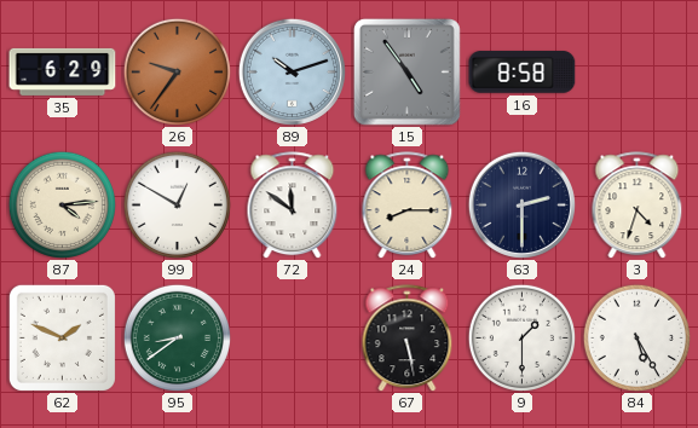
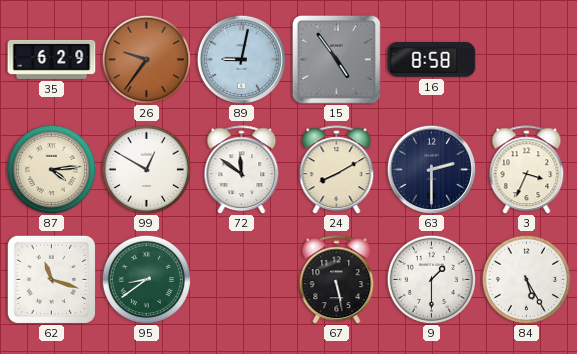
89: 10:12 -> 9:02 (241, 59)
24: 8:15 -> 8:10 (337, 170)
3: 4:33 -> 3:34 (527, 170)
62: 1:49 -> 11:18 (51, 279)
